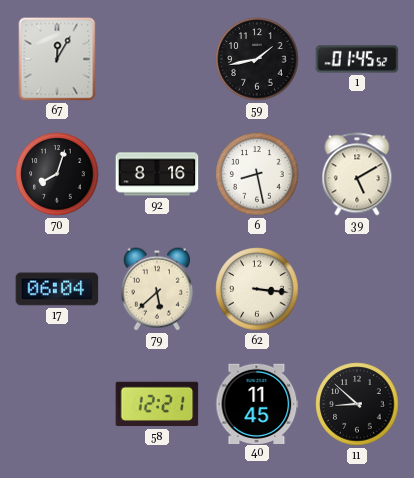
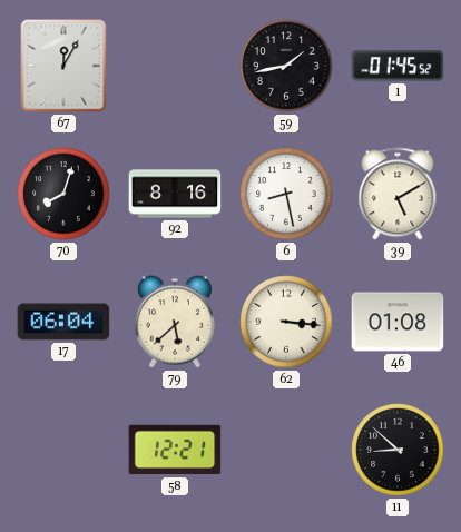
46: none -> 01:08 (398, 322)
40: 11:45 -> none (257, 403)
